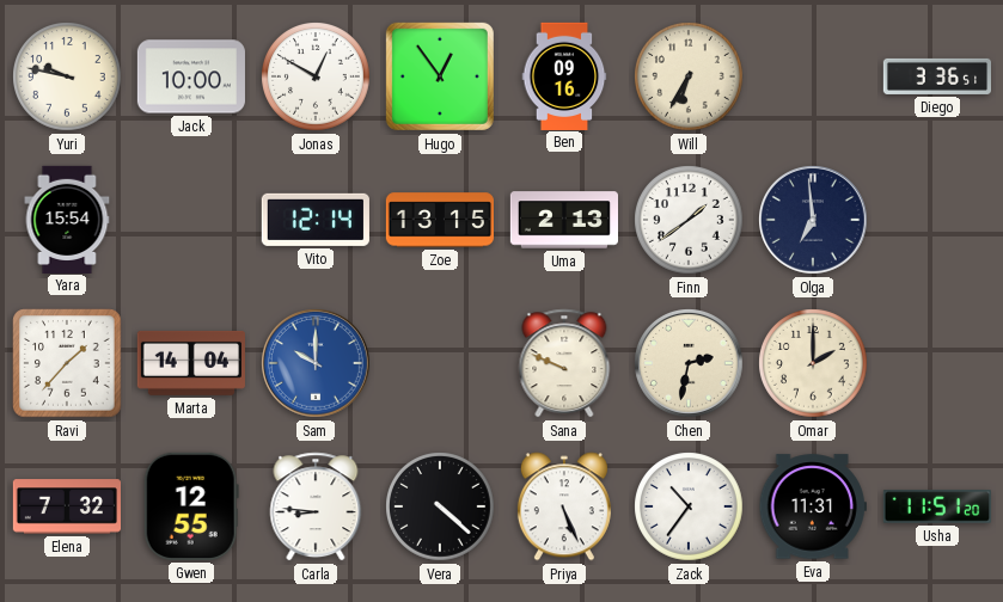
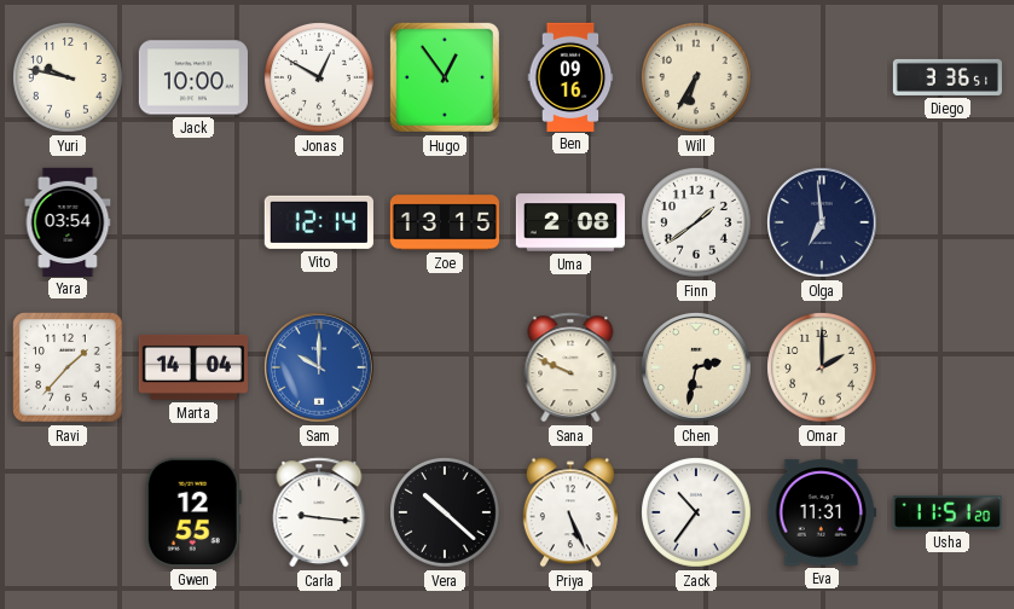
Yara: 15:54 -> 03:54 (68, 221)
Uma: 2:13 -> 2:08 (569, 222)
Elena: 7:32 -> none (66, 506)
Carla: 8:46 -> 9:16 (319, 512)
Vera: 4:22 -> 10:22 (445, 512)
